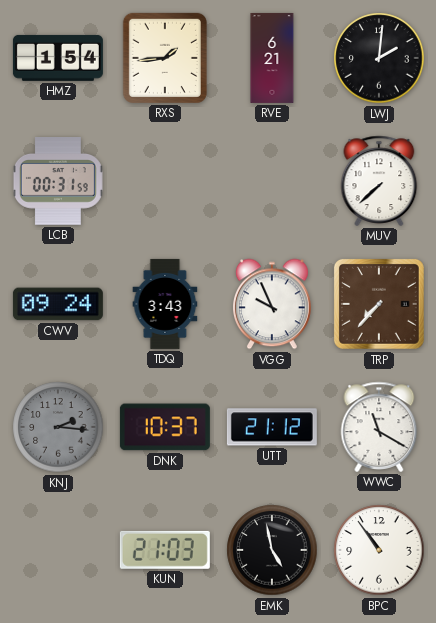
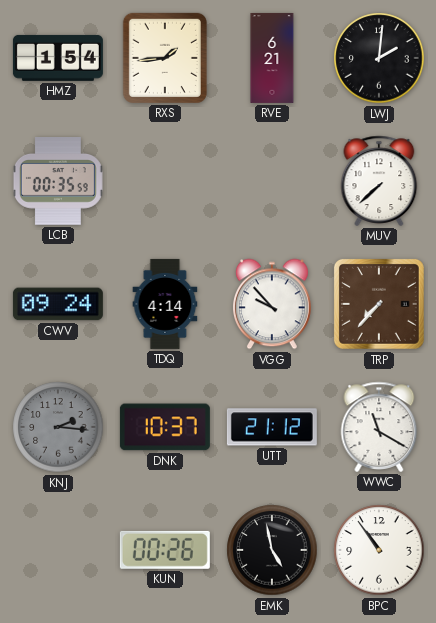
LCB: 00:31 -> 00:35 (58, 181)
TDQ: 3:43 -> 4:14 (165, 304)
VGG: 9:56 -> 9:53 (272, 304)
KUN: 21:03 -> 00:26 (165, 550)
